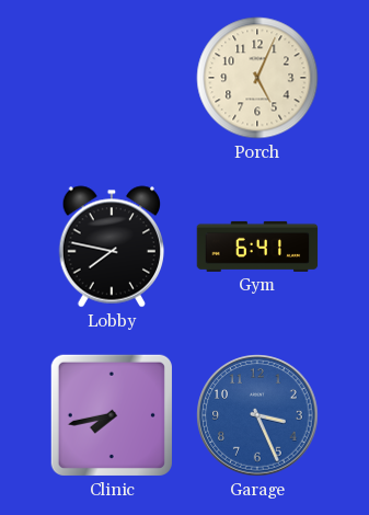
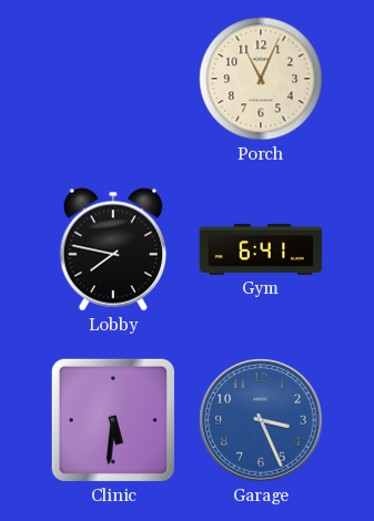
Porch: 5:04 -> 11:04 (261, 79)
Clinic: 7:43 -> 5:31 (113, 420)
